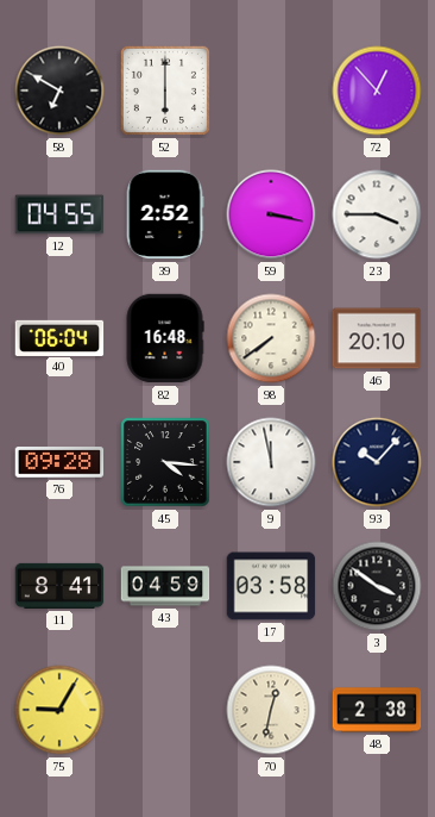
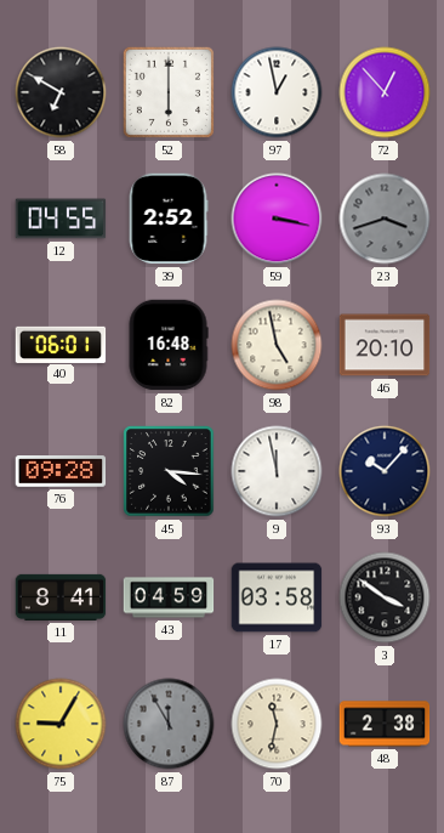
97: none -> 12:58 (277, 92)
23: 3:45 -> 3:42 (385, 219)
23 dial: white -> grey (385, 219)
40: 06:04 -> 06:01 (61, 344)
98: 7:39 -> 4:58 (277, 345)
87: none -> 11:55 (169, 724)
70: 12:32 -> 11:32 (277, 724)
